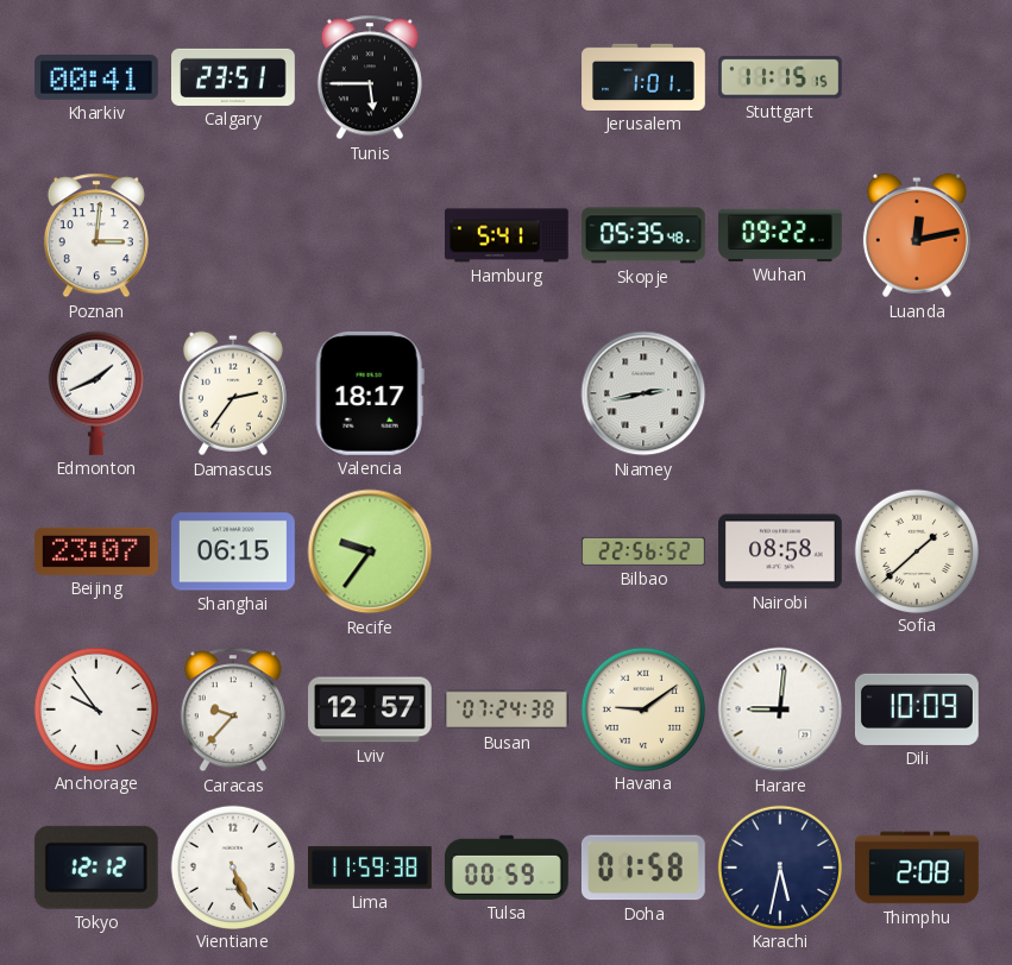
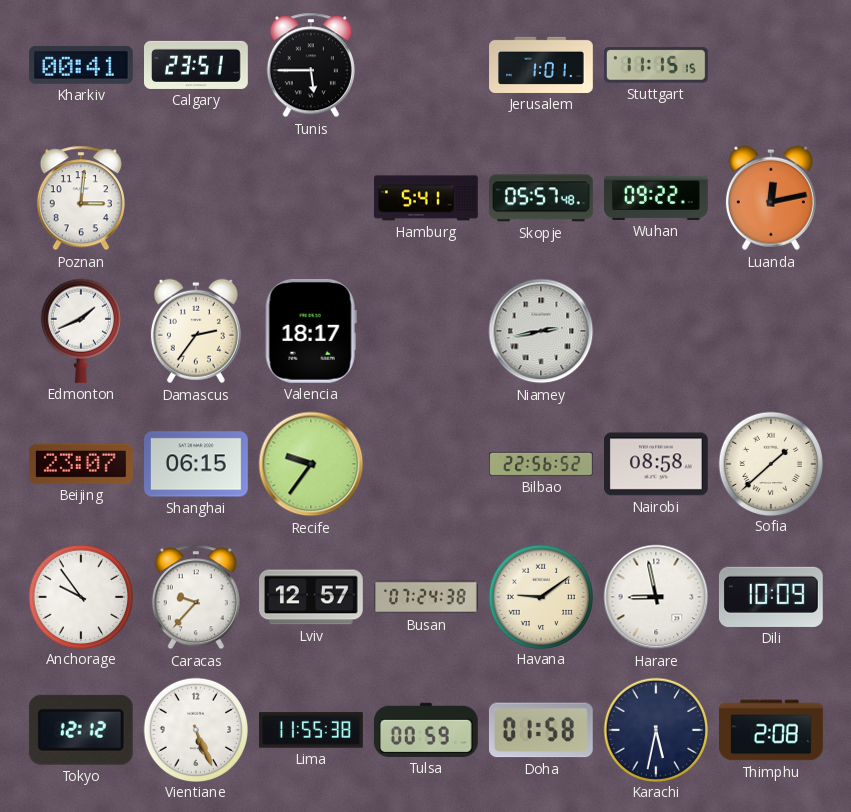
Skopje: 05:35 -> 05:57 (542, 198)
Harare: 9:01 -> 8:58 (656, 597)
Lima: 11:59 -> 11:55 (312, 730)
